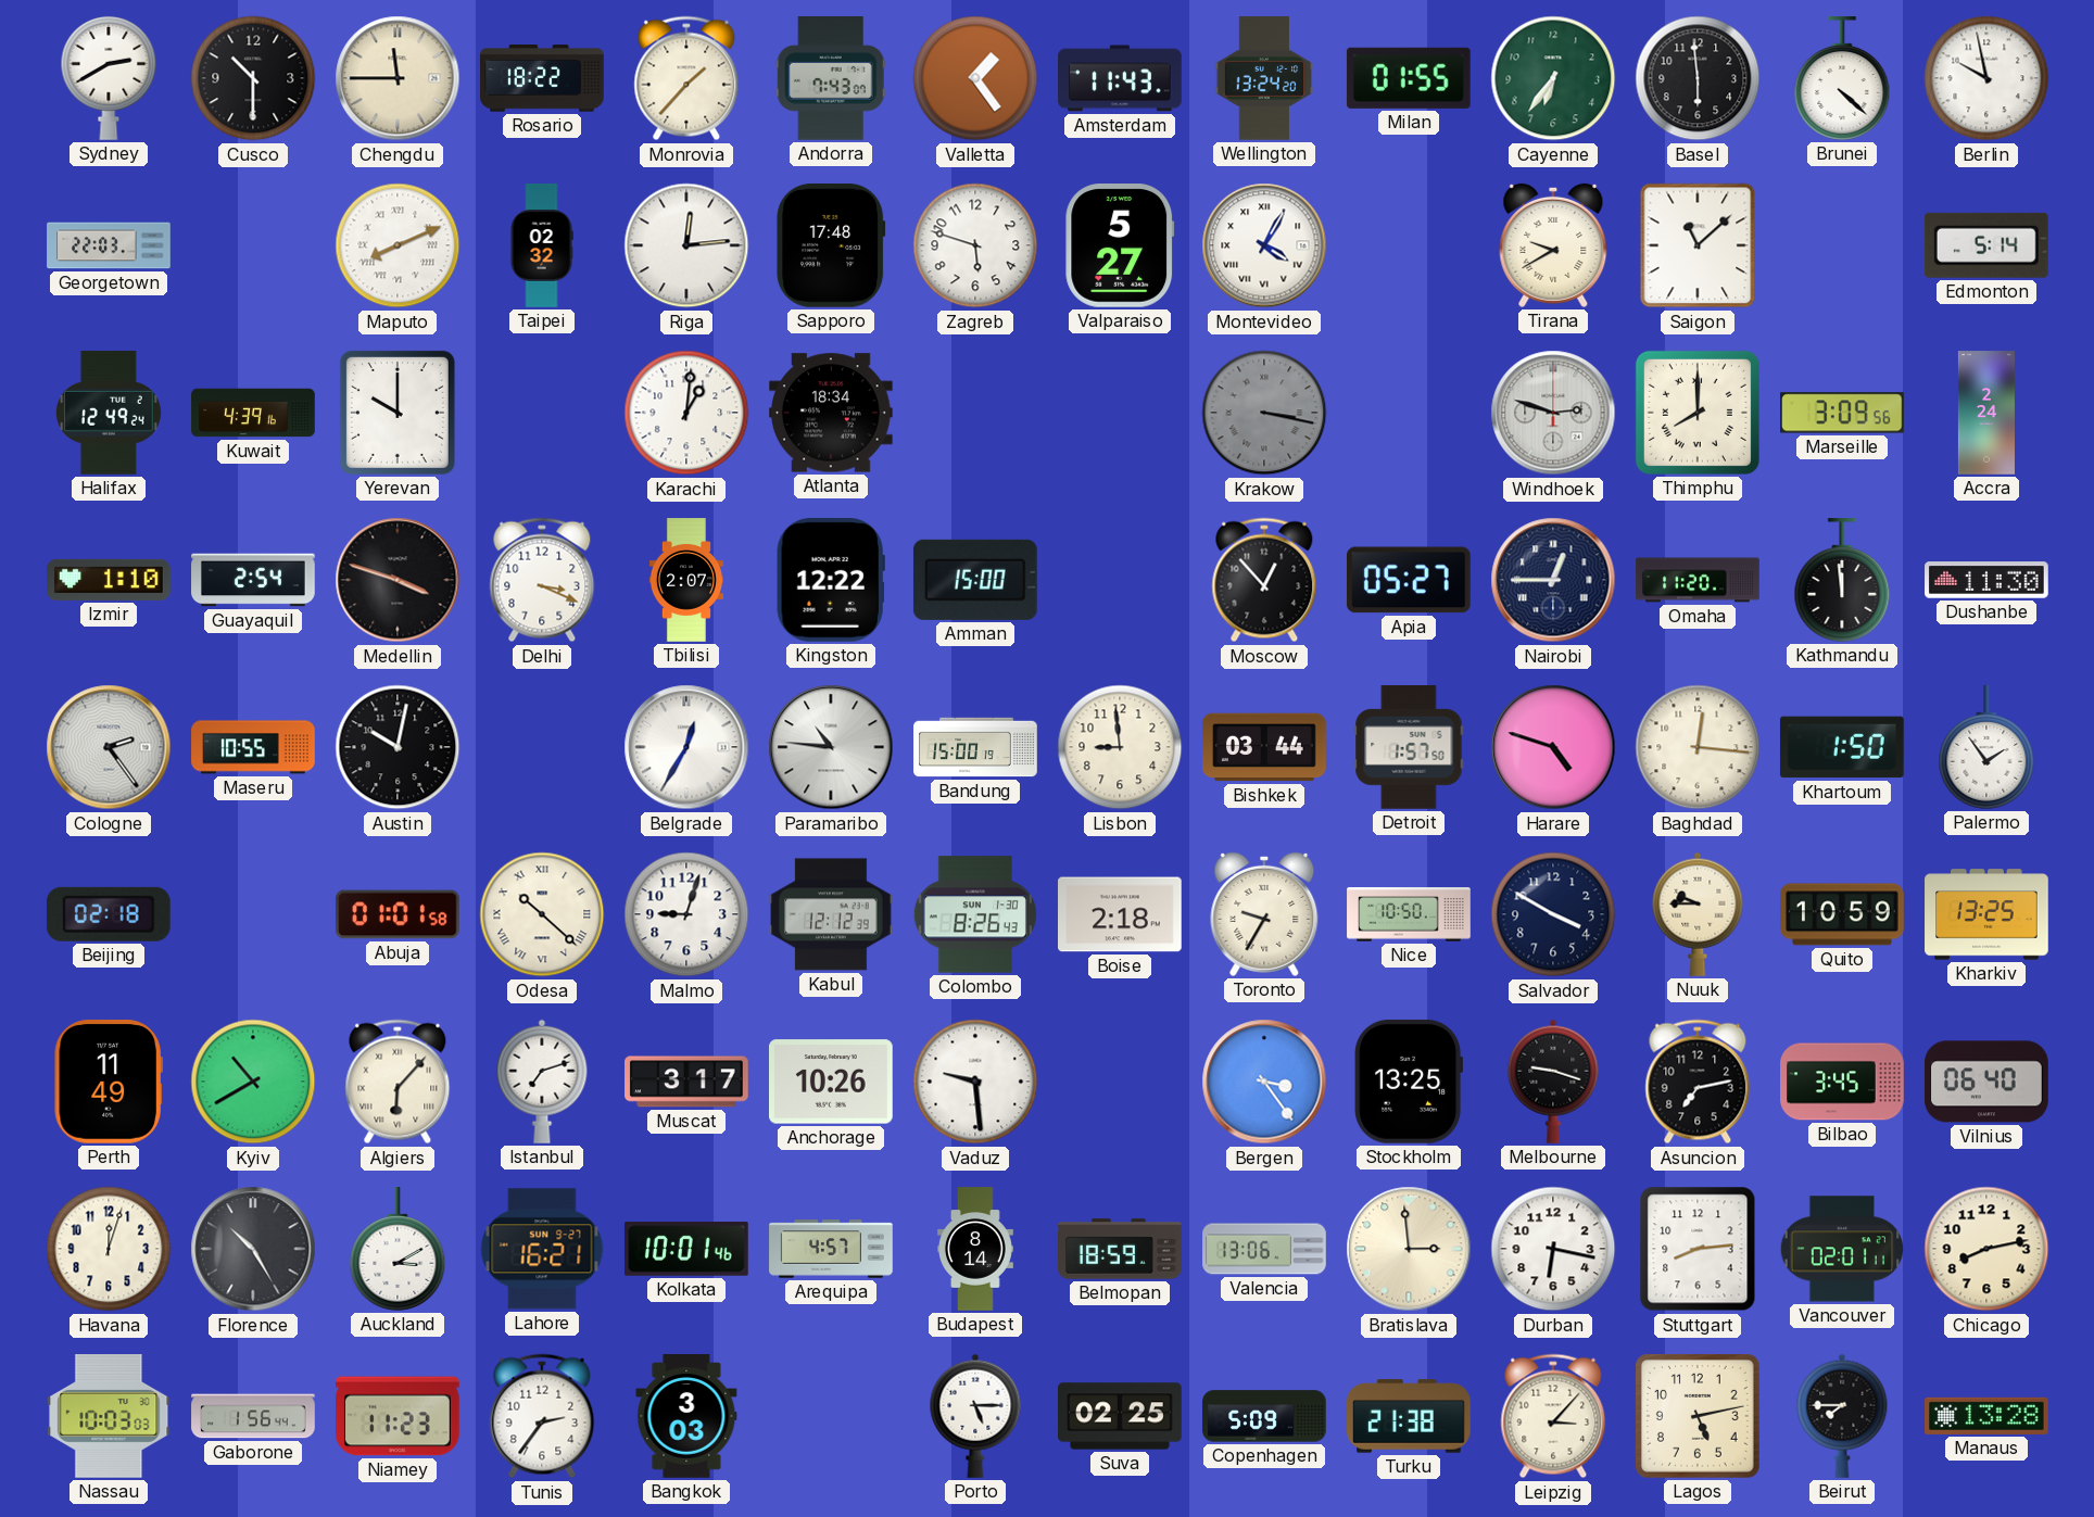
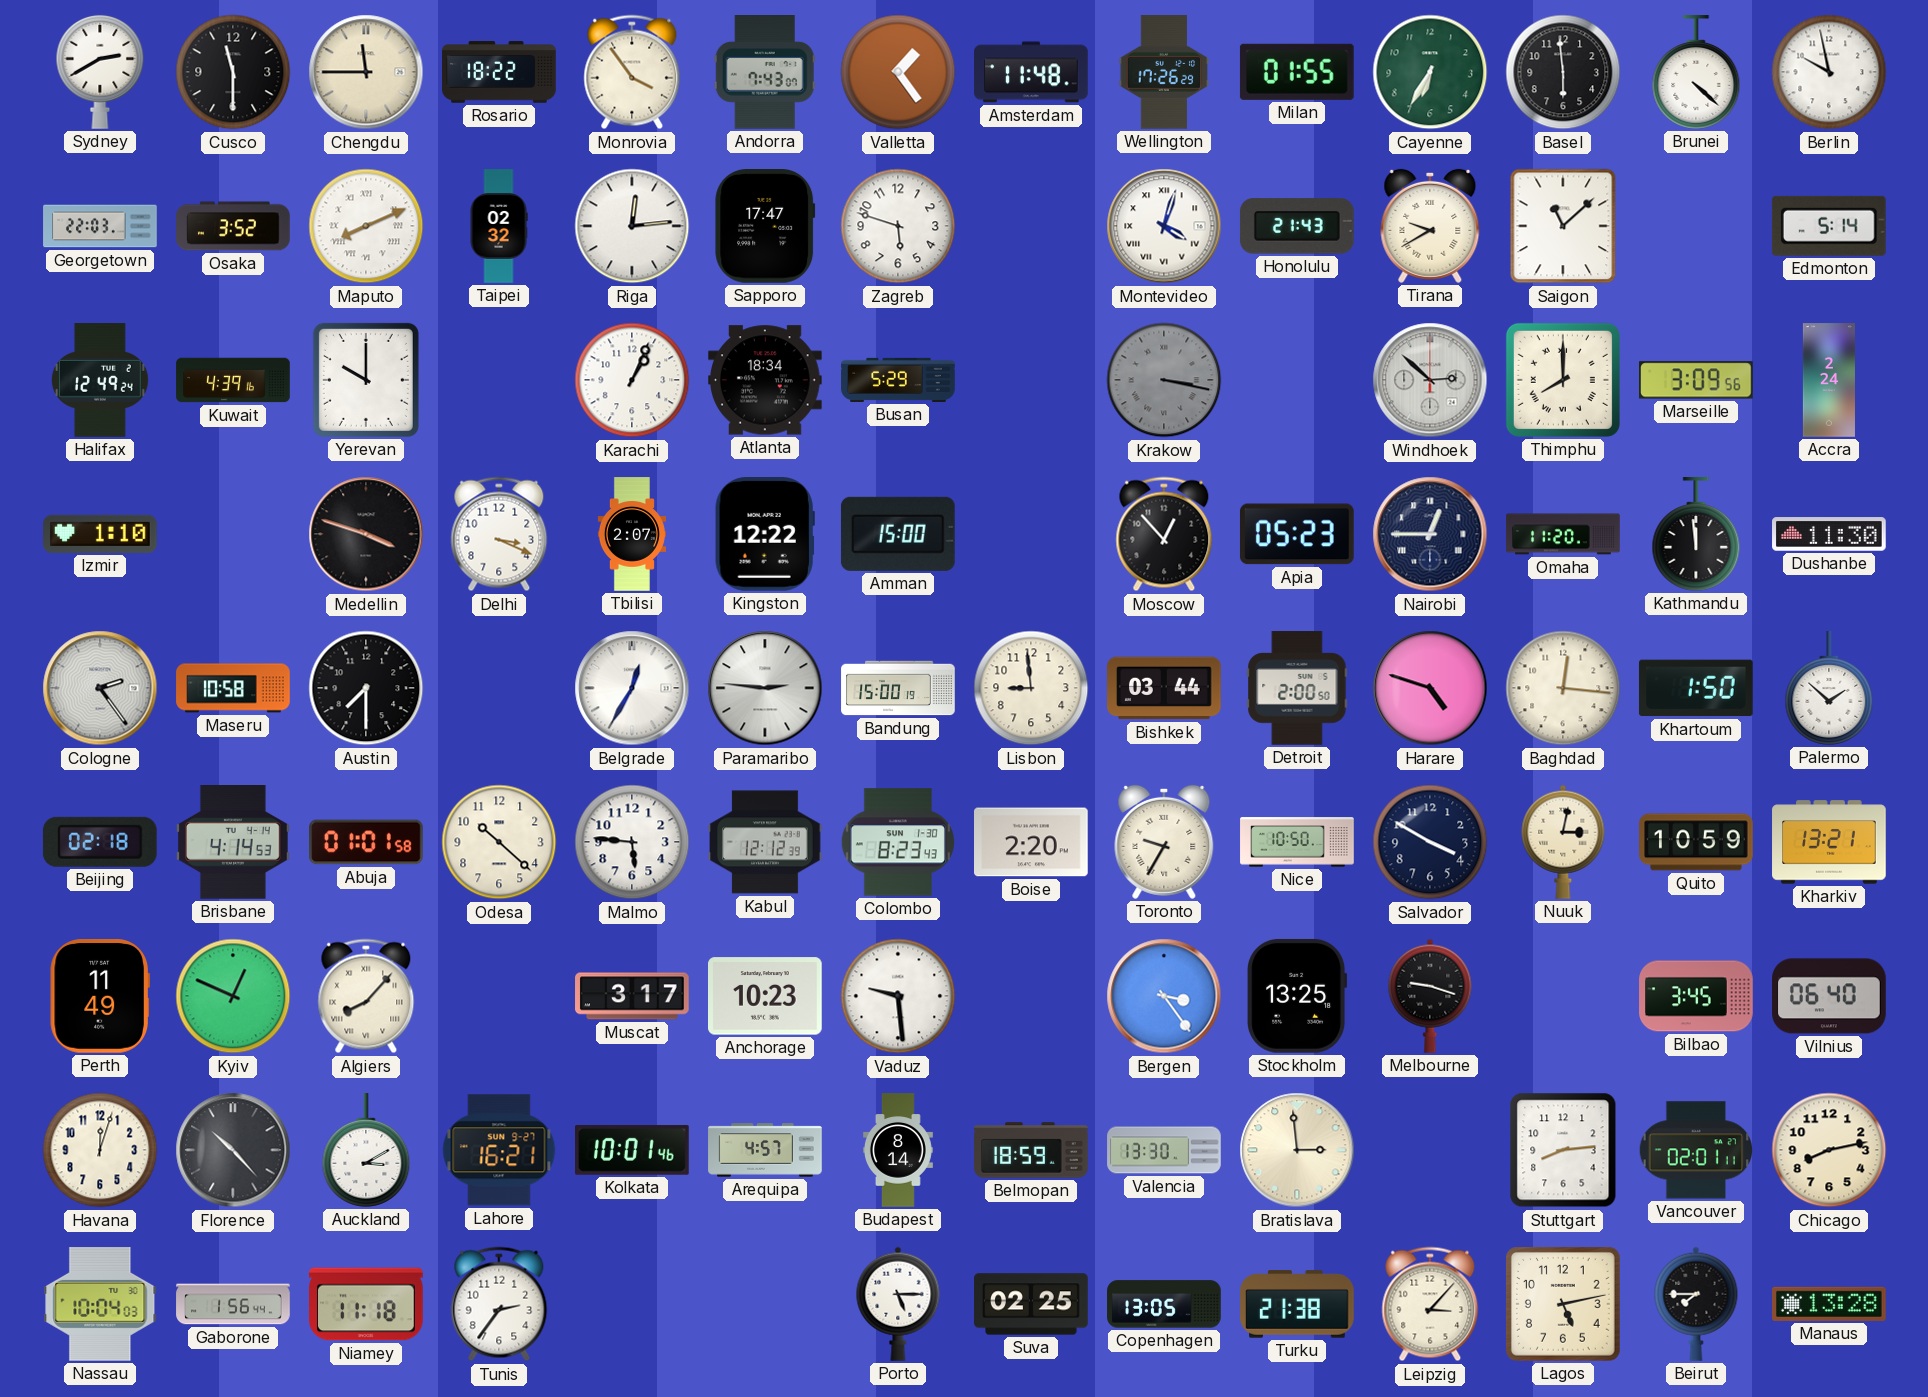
Cusco: 10:30 -> 11:30 (233, 72)
Monrovia: 1:37 -> 3:54 (632, 72)
Amsterdam: 11:43 -> 11:48 (1031, 72)
Wellington: 13:24 -> 17:26 (1164, 72)
Cayenne: 6:36 -> 6:35 (1430, 72)
Osaka: none -> 3:52 (233, 226)
Sapporo: 17:48 -> 17:47 (765, 227)
Valparaiso: 5:27 -> none (1120, 246)
Montevideo: 4:05 -> 4:03 (1164, 226)
Honolulu: none -> 21:43 (1297, 226)
Karachi: 1:01 -> 1:04 (632, 380)
Busan: none -> 5:29 (898, 380)
Windhoek: 2:48 -> 2:52 (1430, 380)
Guayaquil: 2:54 -> none (253, 580)
Apia: 05:27 -> 05:23 (1297, 534)
Maseru: 10:55 -> 10:58 (233, 688)
Austin: 10:02 -> 7:30 (366, 688)
Paramaribo: 10:46 -> 2:46 (765, 688)
Detroit: 1:57 -> 2:00 (1297, 688)
Palermo: 1:54 -> 1:52 (1829, 688)
Brisbane: none -> 4:14 (234, 843)
Odesa numerals: Roman -> Arabic (499, 842)
Malmo: 9:03 -> 5:46 (632, 842)
Colombo: 8:26 -> 8:23 (898, 842)
Boise: 2:18 -> 2:20 (1032, 842)
Nuuk: 9:45 -> 3:02 (1563, 842)
Kharkiv: 13:25 -> 13:21 (1829, 842)
Kyiv: 10:40 -> 12:49 (233, 996)
Algiers: 6:07 -> 8:07 (366, 996)
Istanbul: 7:12 -> none (542, 1082)
Anchorage: 10:26 -> 10:23 (766, 996)
Asuncion: 7:13 -> none (1698, 1082)
Florence: 10:25 -> 10:23 (233, 1150)
Valencia: 13:06 -> 13:30 (1164, 1150)
Durban: 6:17 -> none (1553, 1249)
Nassau: 10:03 -> 10:04 (100, 1305)
Niamey: 11:23 -> 11:18 (367, 1304)
Bangkok: 3:03 -> none (686, 1416)
Copenhagen: 5:09 -> 13:05 (1164, 1304)
